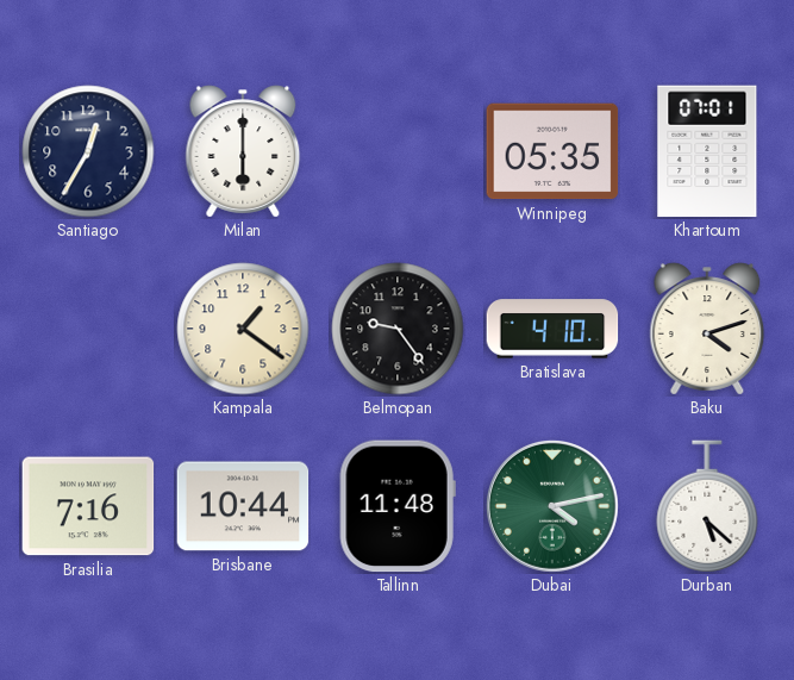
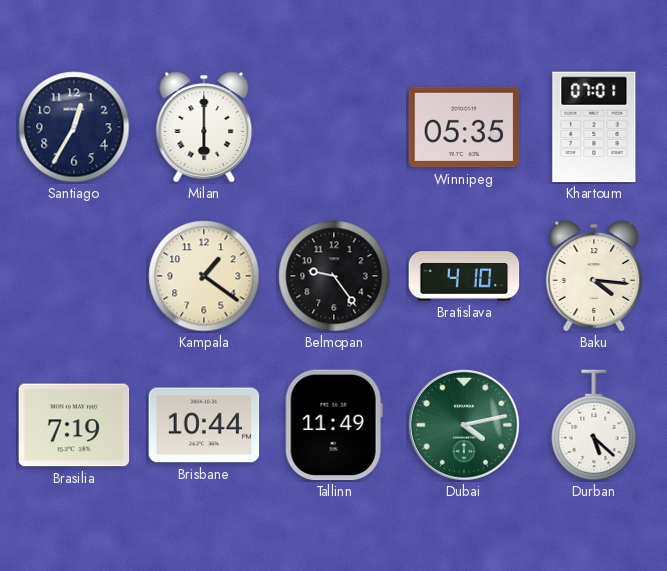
Baku: 4:12 -> 4:16 (594, 276)
Brasilia: 7:16 -> 7:19 (74, 425)
Tallinn: 11:48 -> 11:49 (334, 425)
